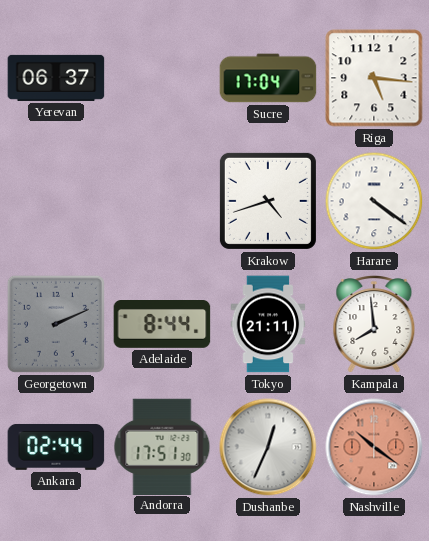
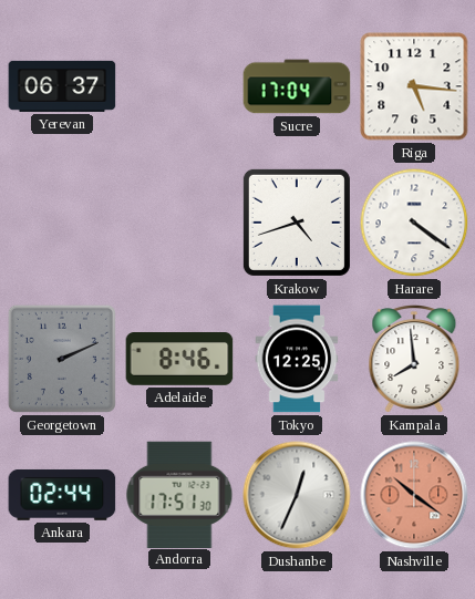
Adelaide: 8:44 -> 8:46 (179, 360)
Tokyo: 21:11 -> 12:25 (297, 359)
